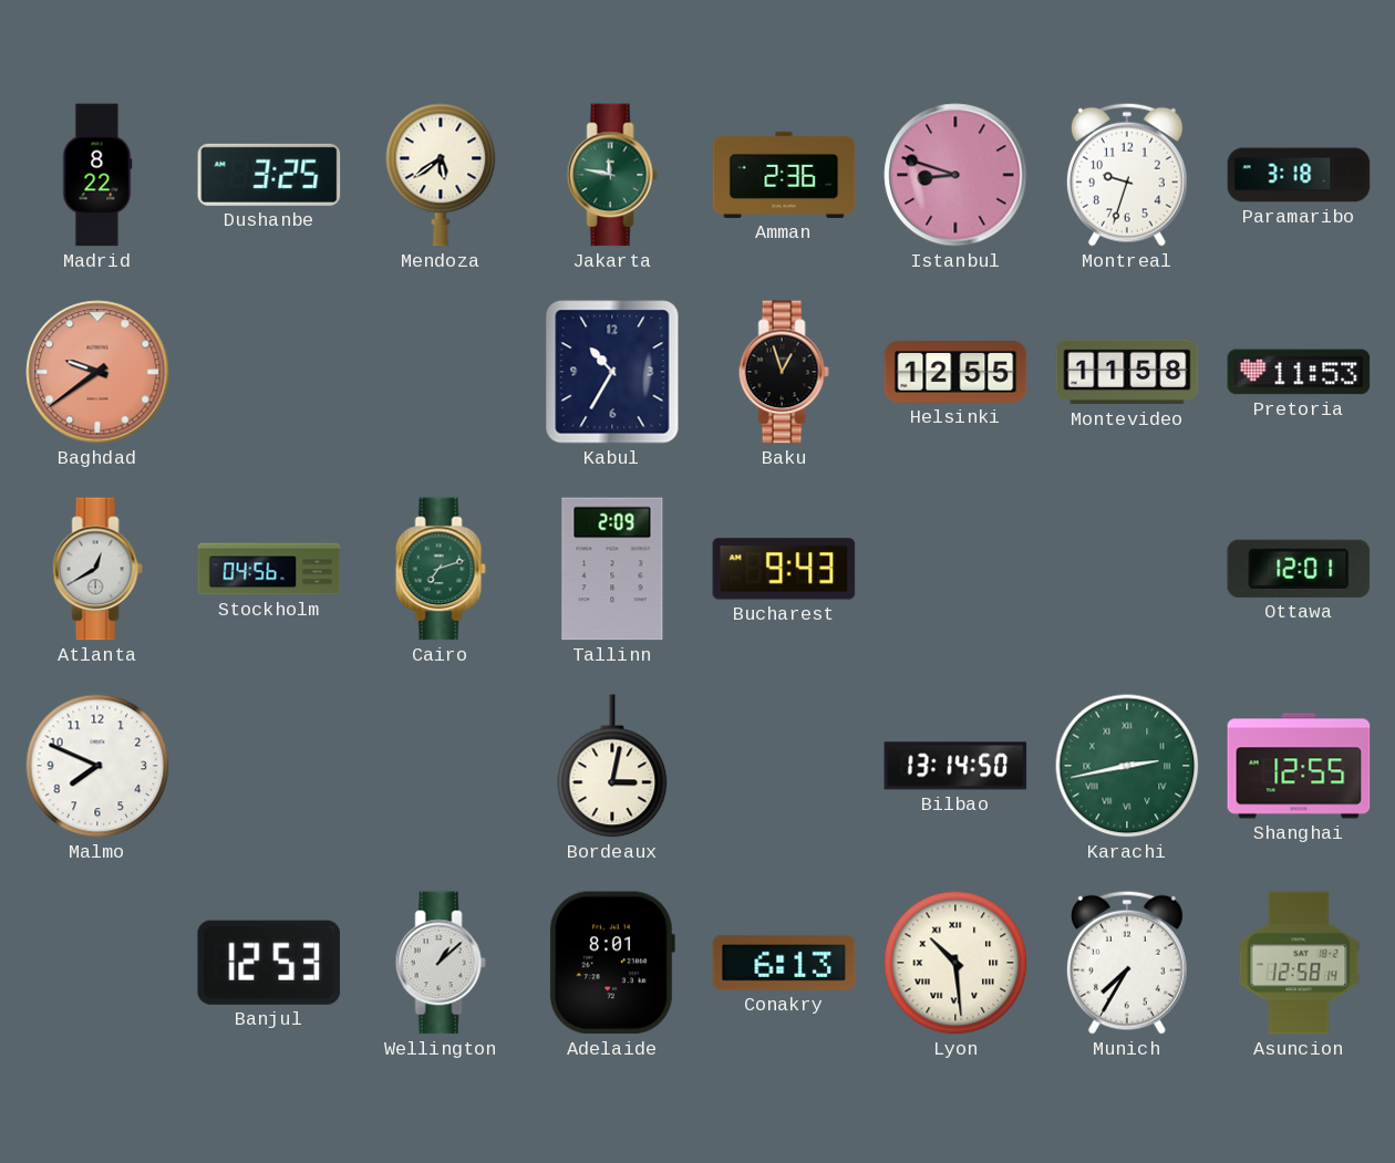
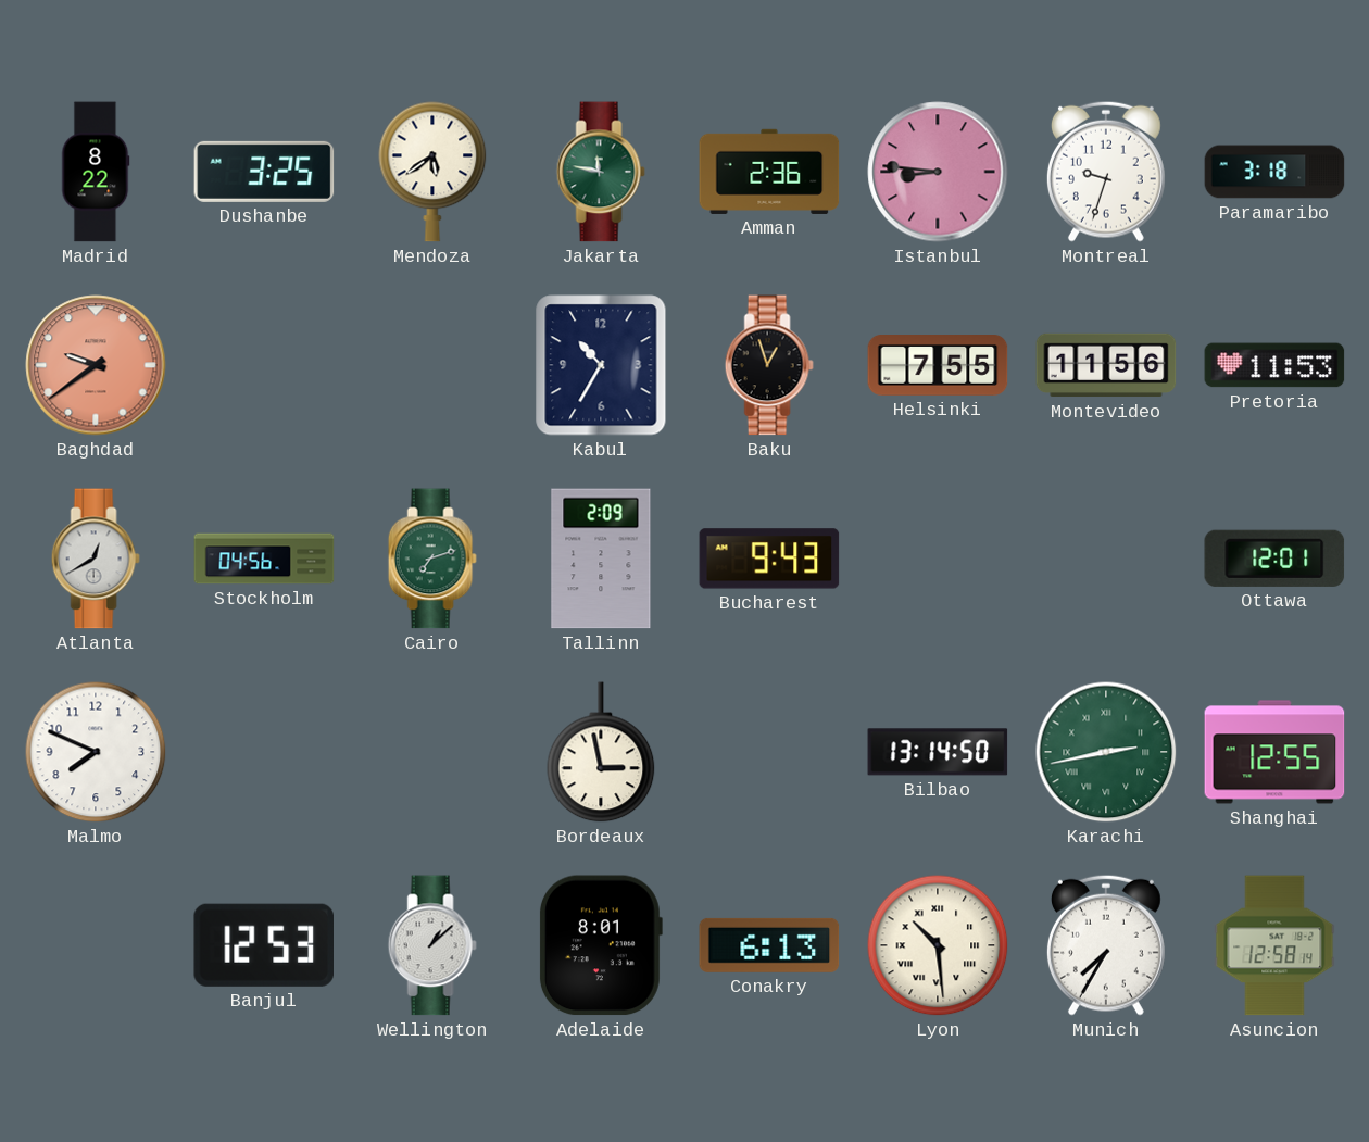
Istanbul: 8:48 -> 8:46 (938, 172)
Helsinki: 12:55 -> 7:55 (938, 366)
Montevideo: 11:58 -> 11:56 (1106, 365)
Bordeaux: 3:02 -> 2:58 (601, 752)
